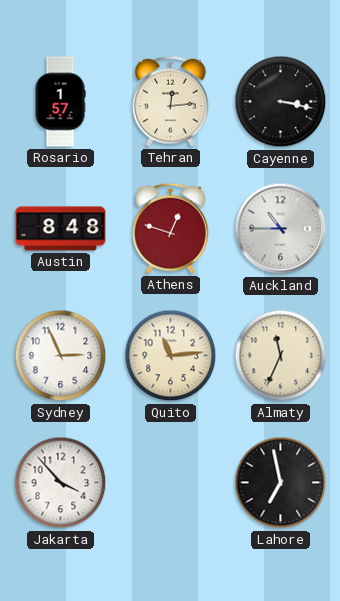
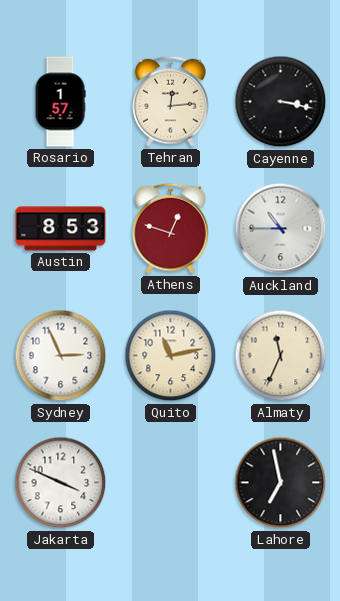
Austin: 8:48 -> 8:53 (61, 229)
Quito: 11:14 -> 11:13 (171, 356)
Jakarta: 3:53 -> 3:49 (61, 483)
